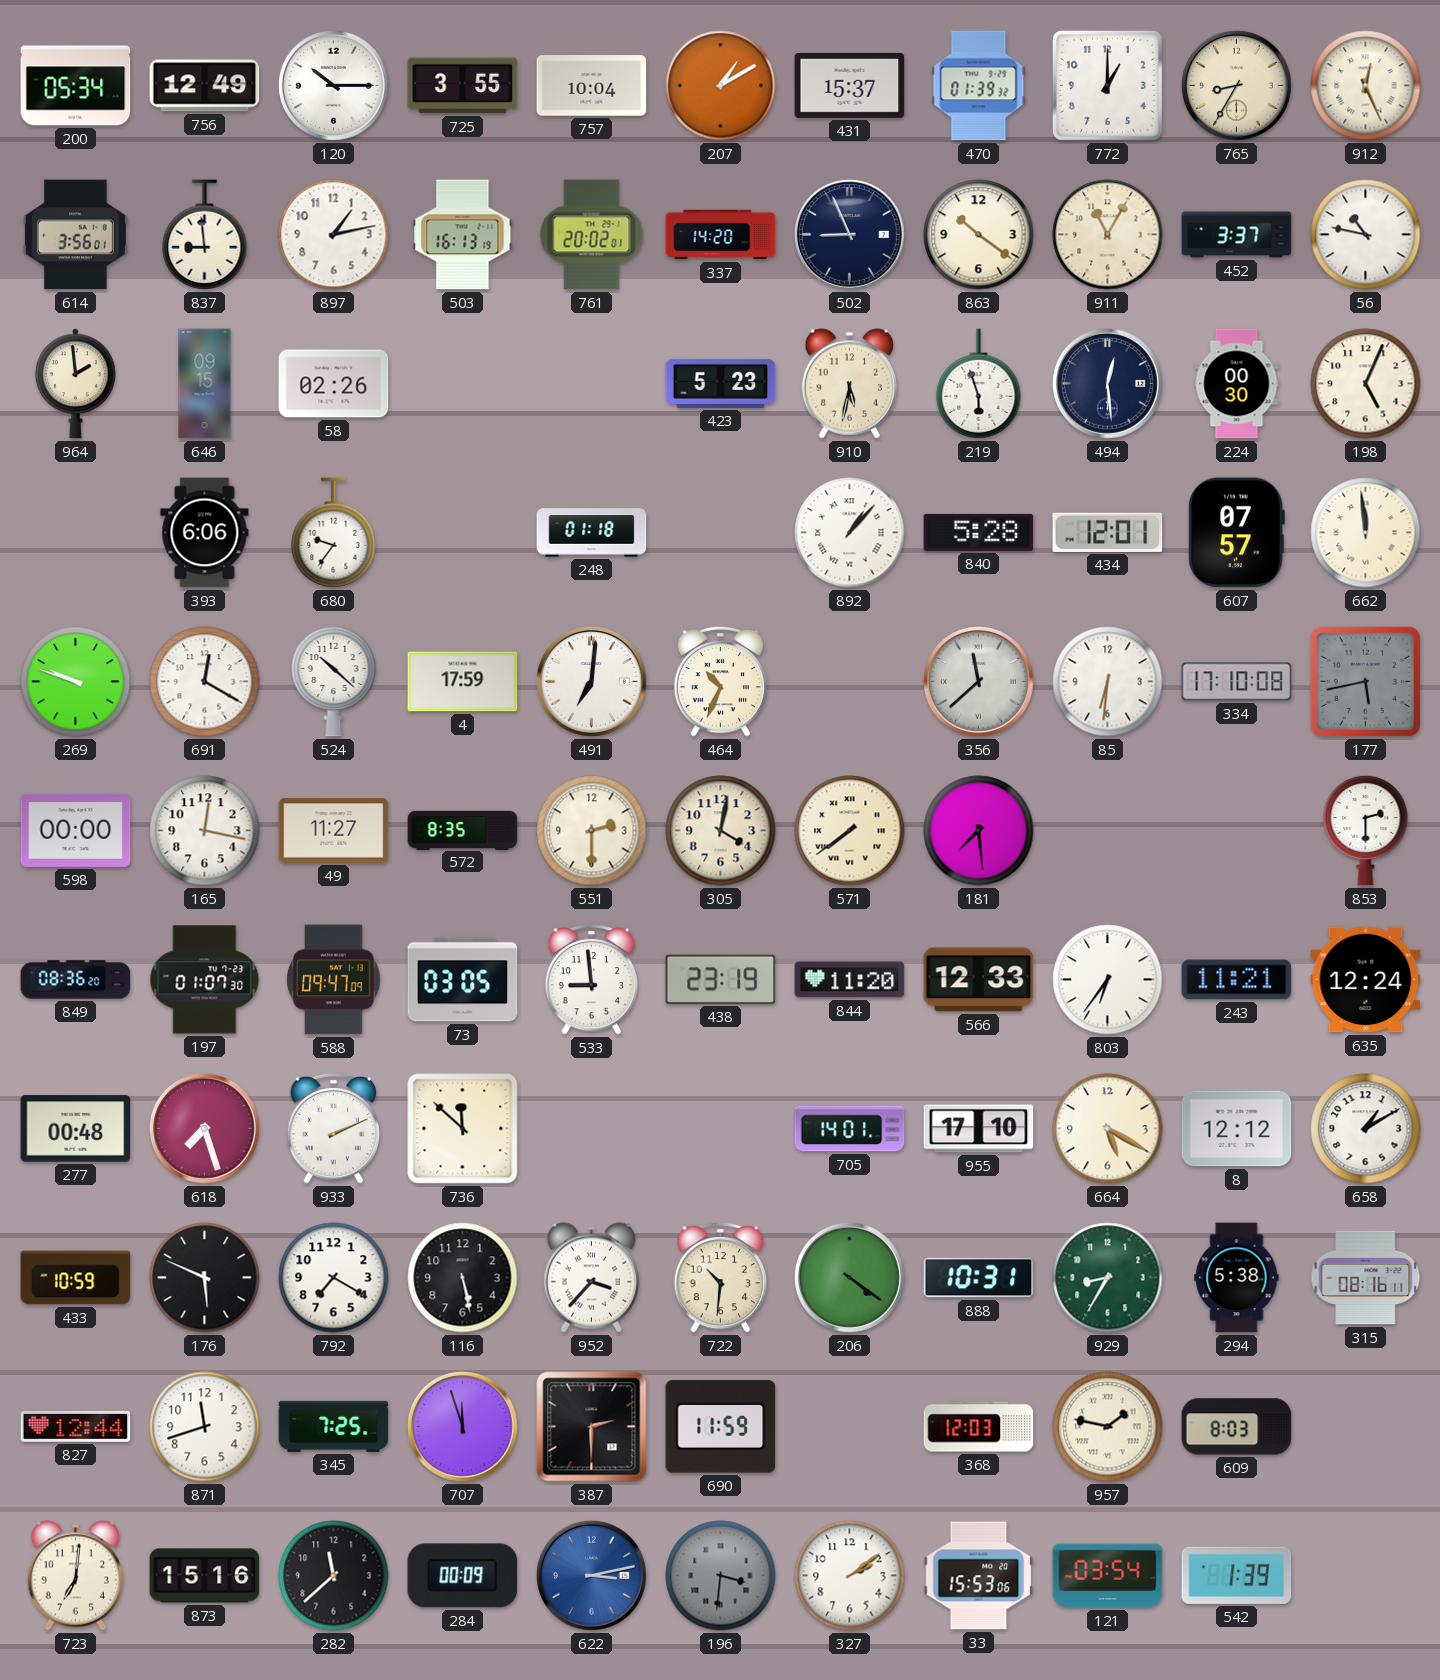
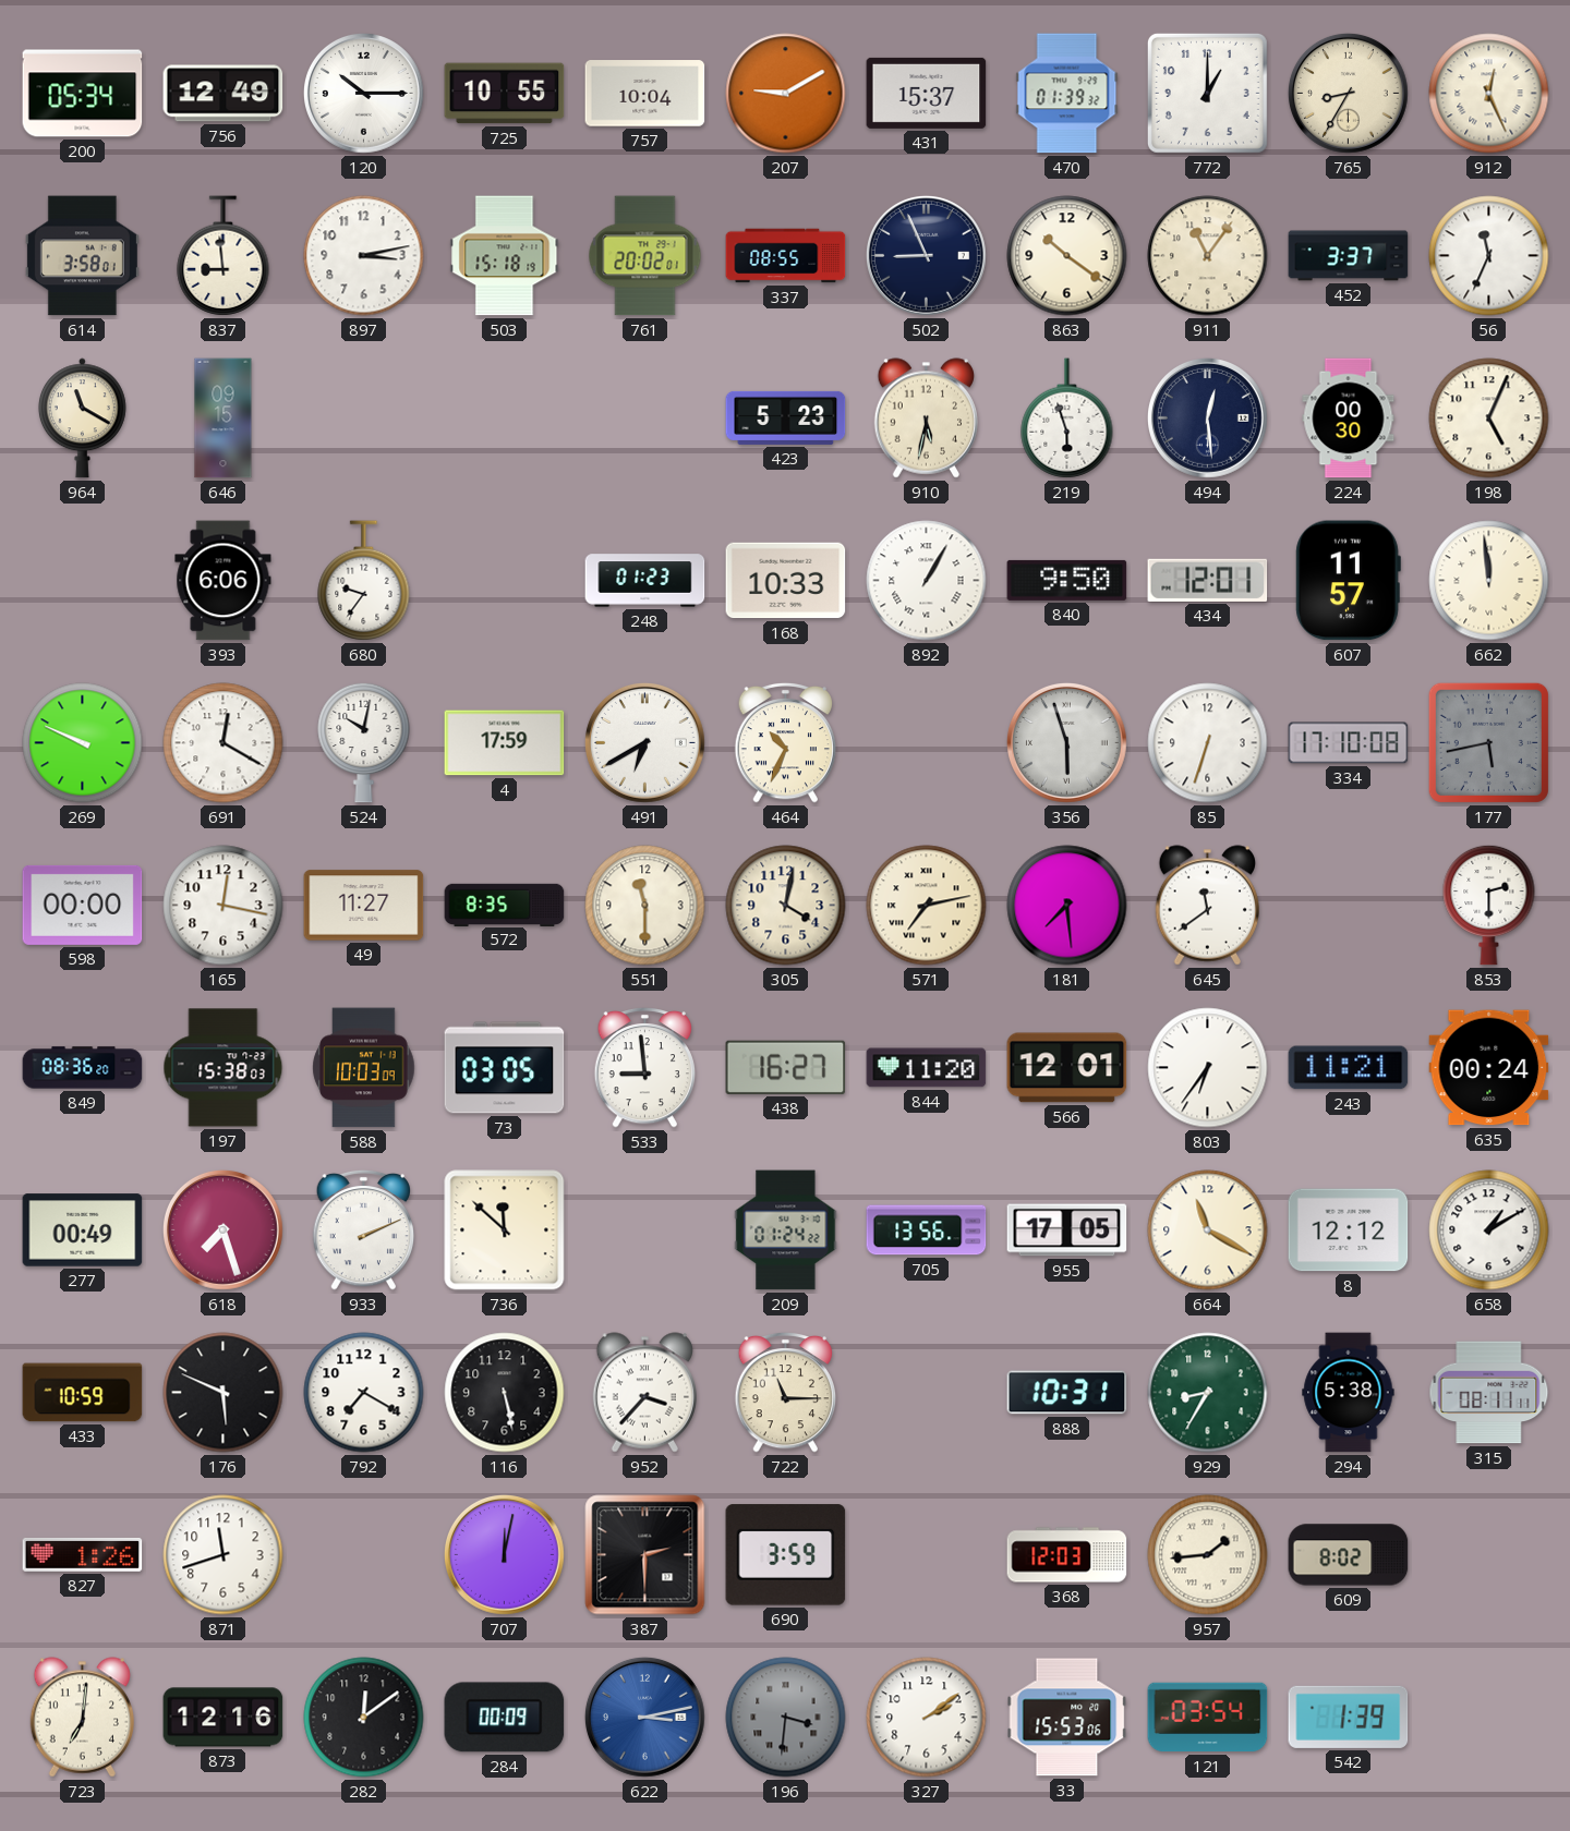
725: 3:55 -> 10:55 (505, 94)
207: 1:10 -> 9:10 (786, 94)
614: 3:56 -> 3:58 (82, 256)
897: 1:13 -> 3:13 (364, 256)
503: 16:13 -> 15:18 (505, 256)
337: 14:20 -> 08:55 (786, 256)
911: 11:05 -> 11:06 (1208, 256)
56: 10:47 -> 11:34 (1489, 256)
964: 1:59 -> 11:20 (82, 419)
58: 02:26 -> none (334, 384)
248: 01:18 -> 01:23 (645, 581)
168: none -> 10:33 (786, 581)
892: 1:07 -> 1:05 (927, 581)
840: 5:28 -> 9:50 (1067, 580)
607: 07:57 -> 11:57 (1348, 581)
269: 9:48 -> 9:49 (83, 743)
524: 10:22 -> 10:02 (364, 742)
491: 7:01 -> 6:40 (644, 742)
356: 11:38 -> 5:57 (1066, 742)
85: 6:31 -> 6:33 (1208, 743)
551: 2:30 -> 11:30 (645, 906)
571: 7:39 -> 7:13 (927, 906)
645: none -> 11:39 (1207, 906)
197: 01:07 -> 15:38 (224, 1068)
588: 09:47 -> 10:03 (364, 1068)
438: 23:19 -> 16:27 (786, 1067)
566: 12:33 -> 12:01 (1067, 1068)
635: 12:24 -> 00:24 (1489, 1068)
277: 00:48 -> 00:49 (83, 1230)
209: none -> 01:24 (786, 1230)
705: 14:01 -> 13:56 (927, 1230)
955: 17:10 -> 17:05 (1067, 1230)
664: 5:20 -> 11:20 (1208, 1230)
722: 10:31 -> 11:15 (786, 1392)
206: 4:21 -> none (849, 1277)
315: 08:16 -> 08:11 (1489, 1393)
827: 12:44 -> 1:26 (83, 1554)
345: 7:25 -> none (334, 1426)
707: 11:57 -> 12:02 (504, 1554)
690: 11:59 -> 3:59 (786, 1555)
957: 1:47 -> 1:44 (1208, 1555)
609: 8:03 -> 8:02 (1349, 1555)
873: 15:16 -> 12:16 (224, 1718)
282: 11:38 -> 12:09 (364, 1718)
